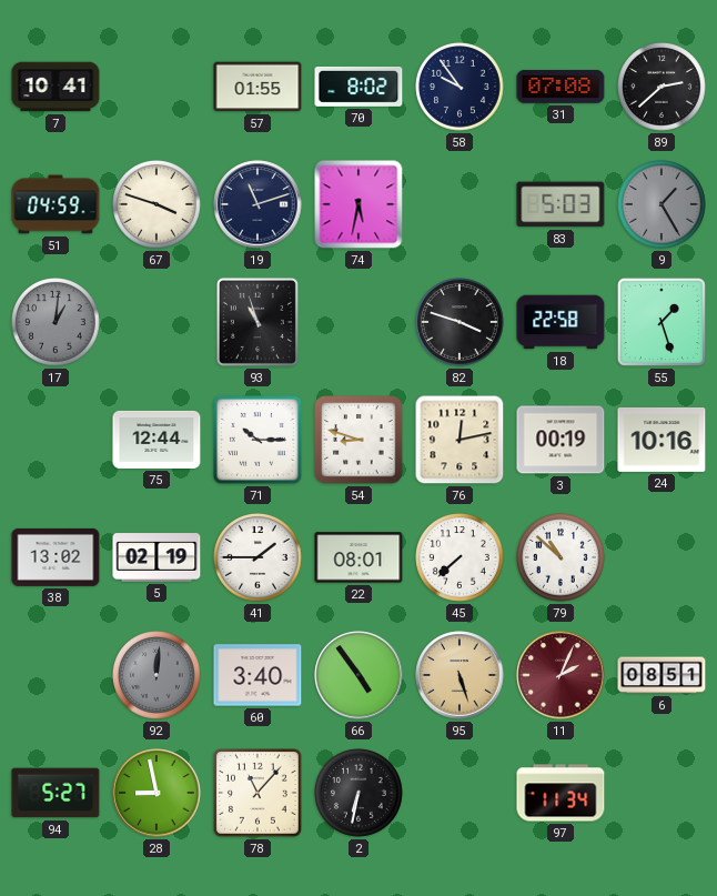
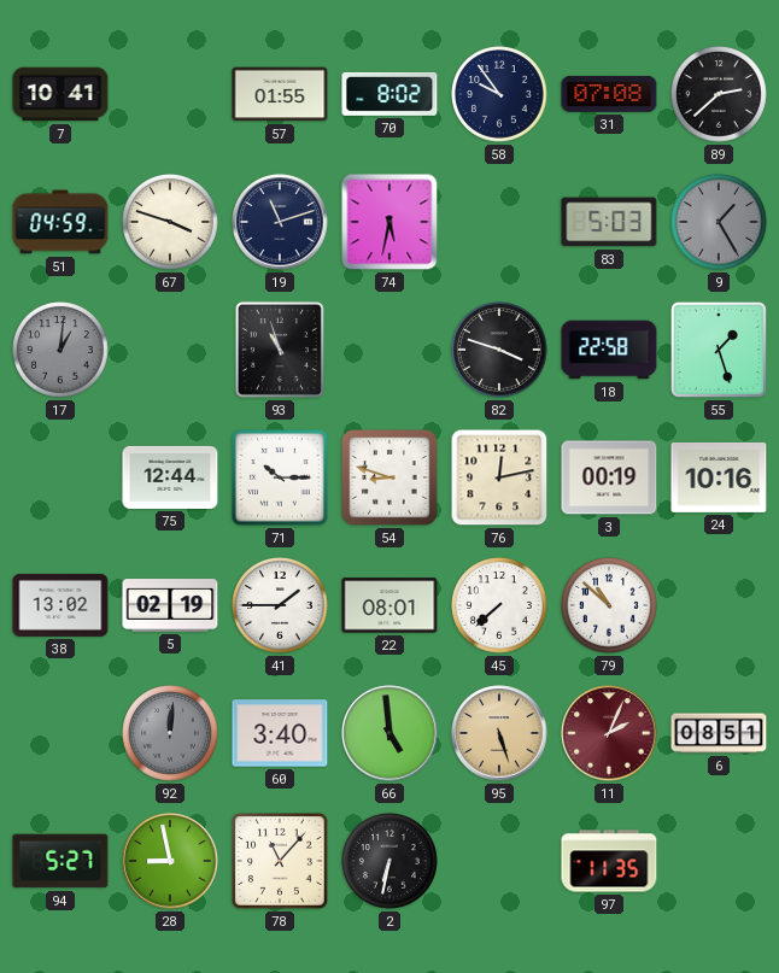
66: 4:54 -> 4:59 (389, 733)
97: 11:34 -> 11:35 (609, 861)
